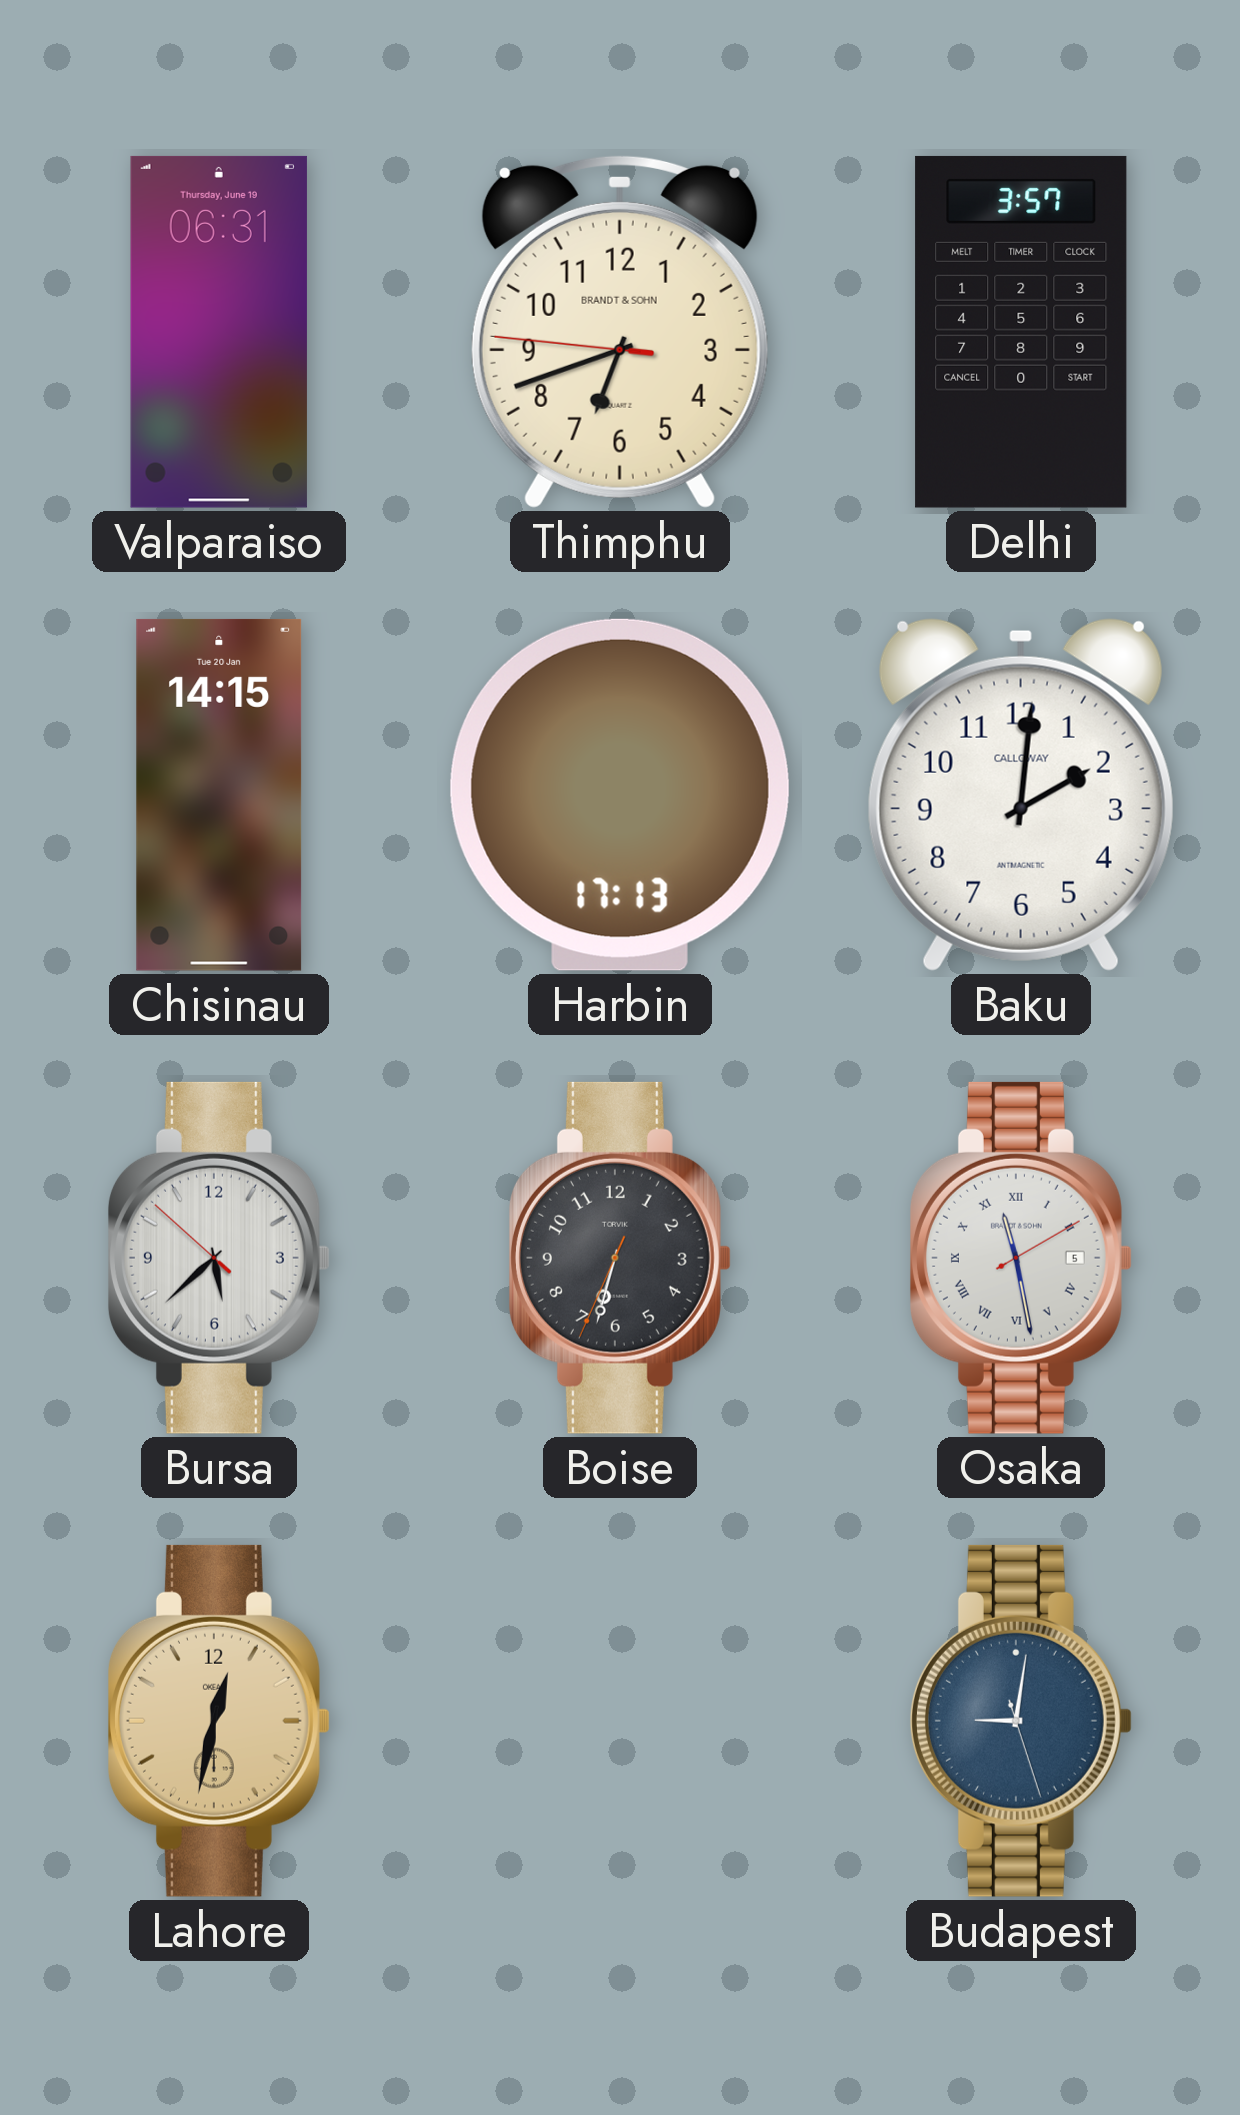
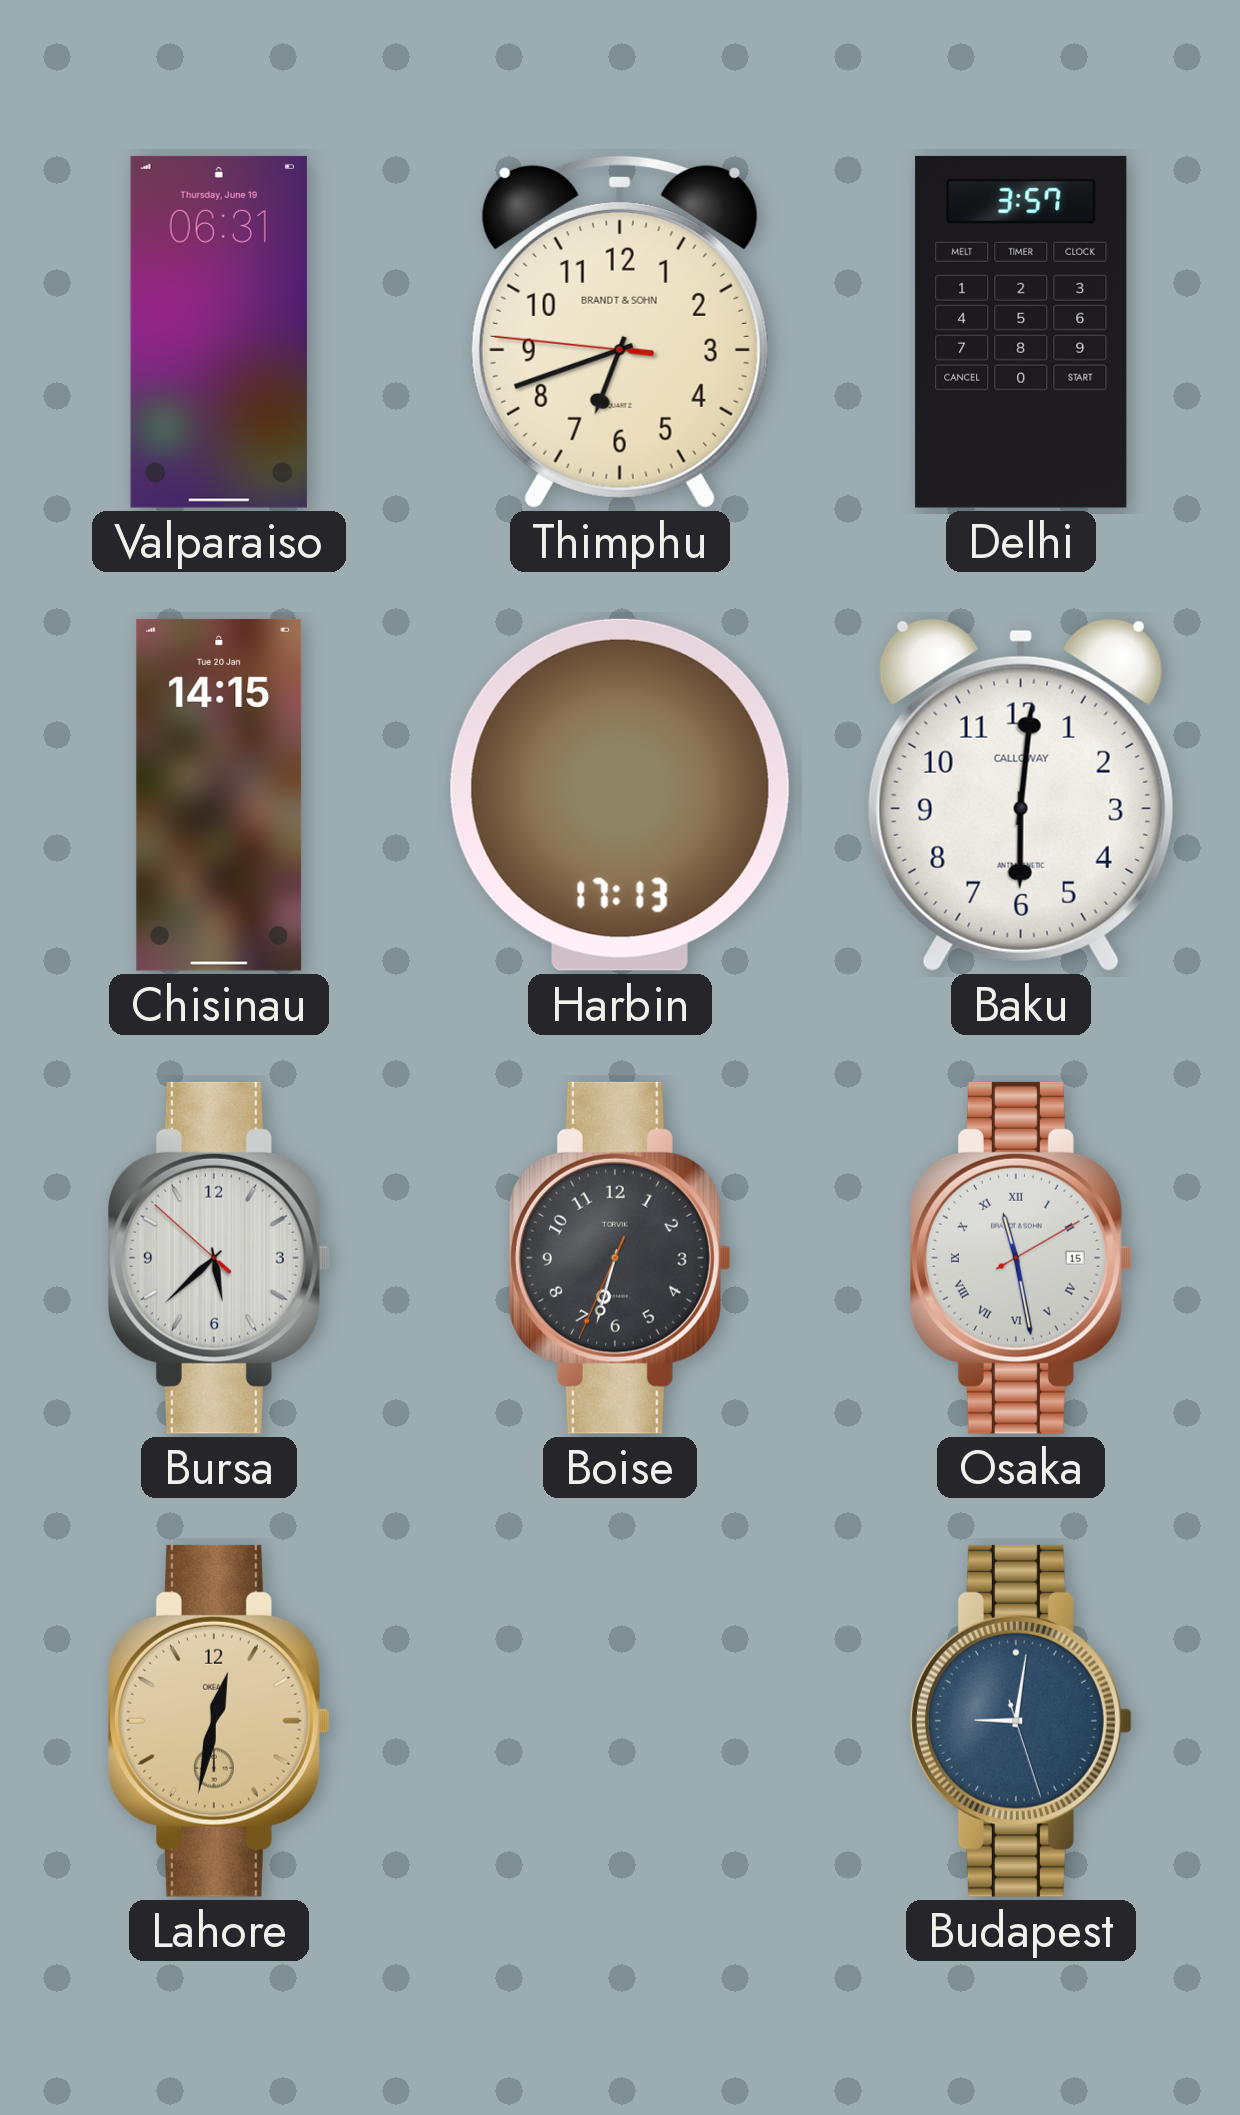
Baku: 2:01 -> 6:01 (1021, 795)
Osaka date: 5 -> 15 (1021, 1258)
